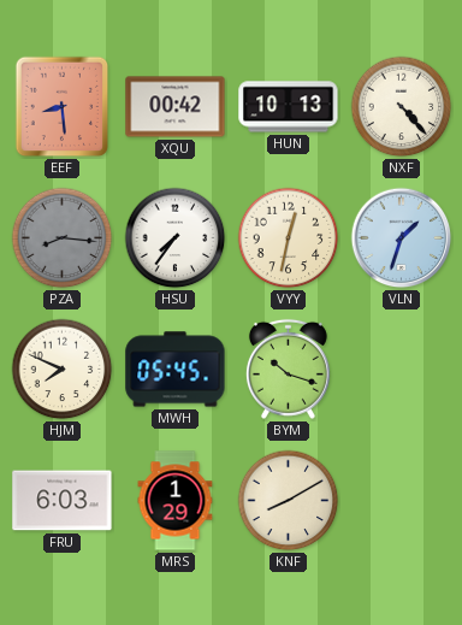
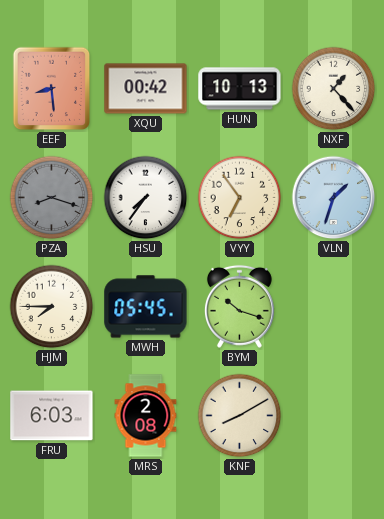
NXF: 4:23 -> 1:23 (334, 89)
PZA: 8:16 -> 8:18 (52, 198)
VYY: 12:32 -> 6:54 (240, 198)
HJM: 7:49 -> 7:45 (52, 307)
MRS: 1:29 -> 2:08 (146, 416)
